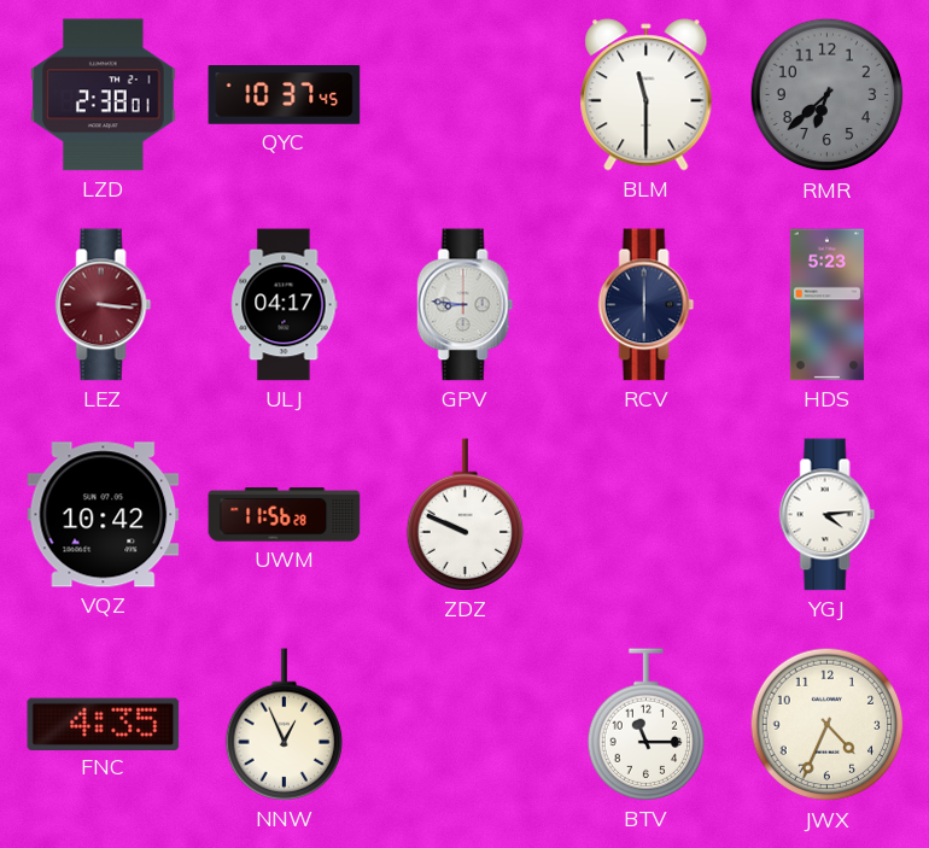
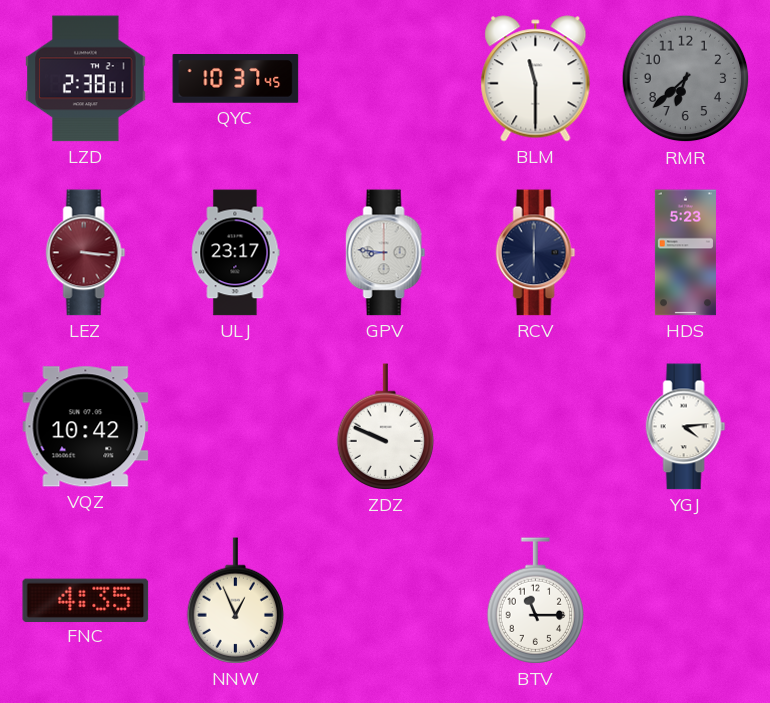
ULJ: 04:17 -> 23:17 (235, 253)
UWM: 11:56 -> none (285, 515)
JWX: 4:34 -> none (828, 725)
